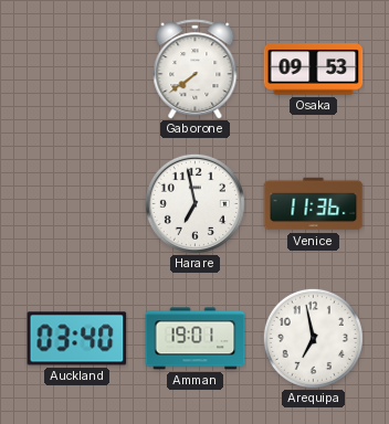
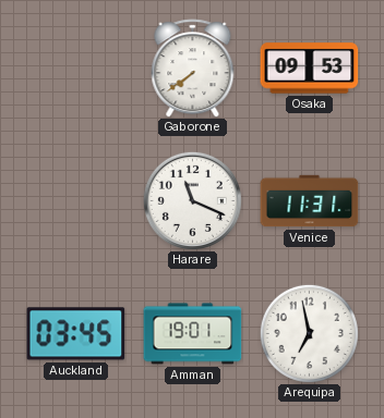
Harare: 6:58 -> 11:19 (192, 200)
Venice: 11:36 -> 11:31 (310, 201)
Auckland: 03:40 -> 03:45 (76, 334)
